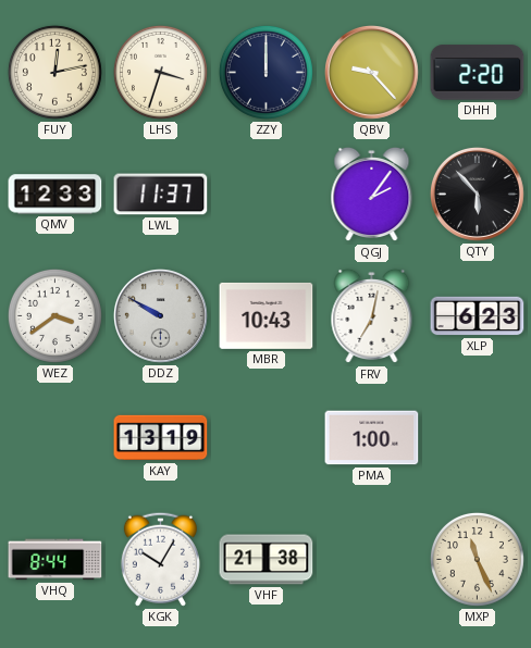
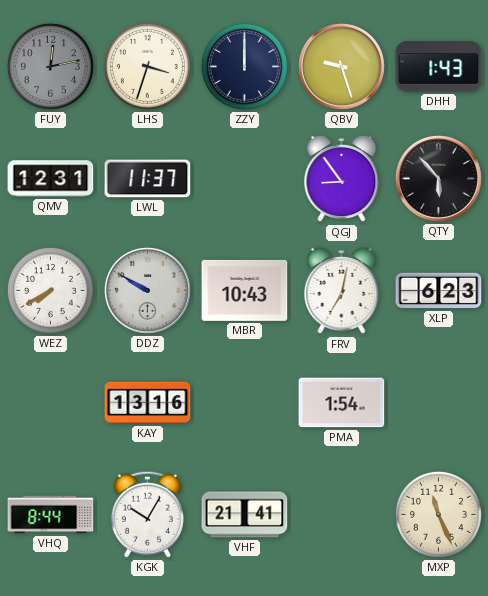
FUY dial: cream -> grey (50, 66)
QBV: 9:23 -> 9:27 (341, 66)
DHH: 2:20 -> 1:43 (439, 67)
QMV: 12:33 -> 12:31 (51, 179)
QGJ: 2:06 -> 8:54 (342, 179)
WEZ: 3:39 -> 7:40 (50, 290)
KAY: 13:19 -> 13:16 (148, 403)
PMA: 1:00 -> 1:54 (342, 403)
VHF: 21:38 -> 21:41 (245, 515)
